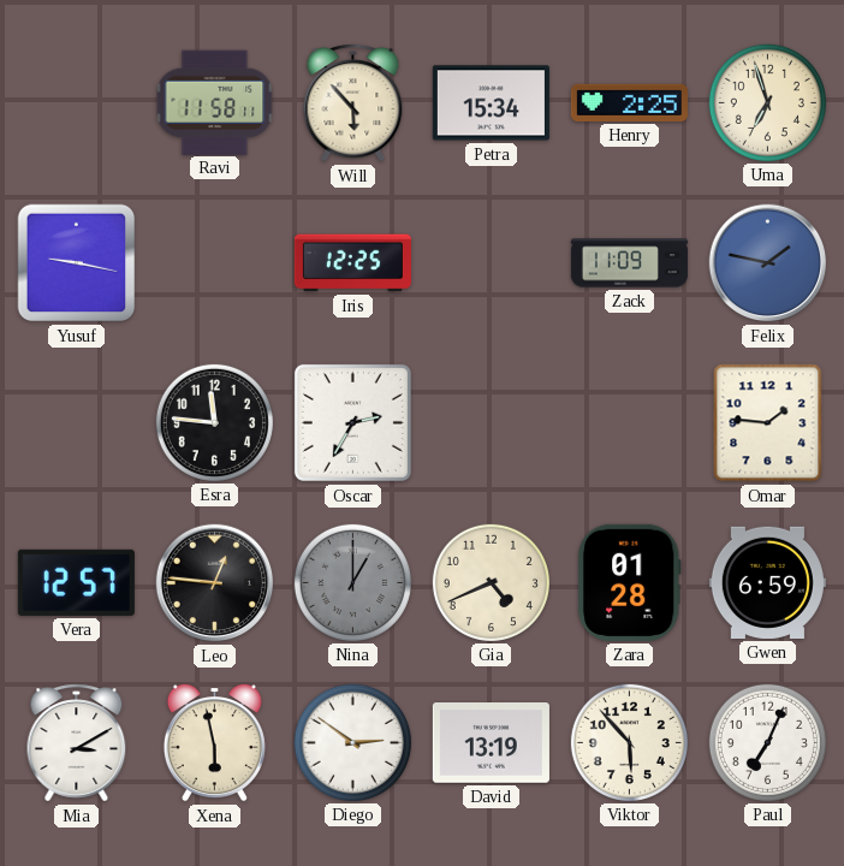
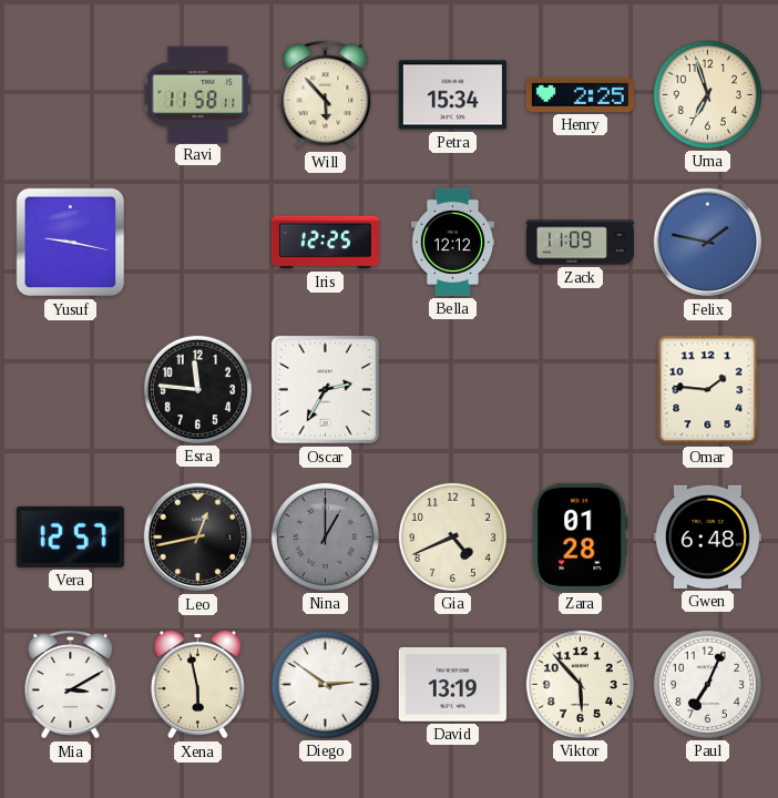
Bella: none -> 12:12 (452, 242)
Leo: 12:46 -> 12:43 (198, 538)
Gwen: 6:59 -> 6:48 (707, 536)
